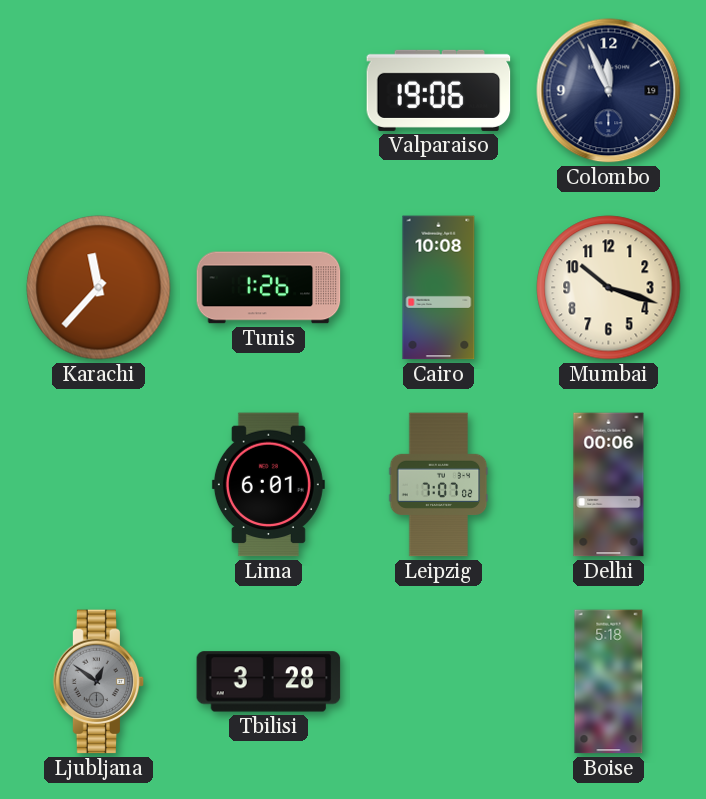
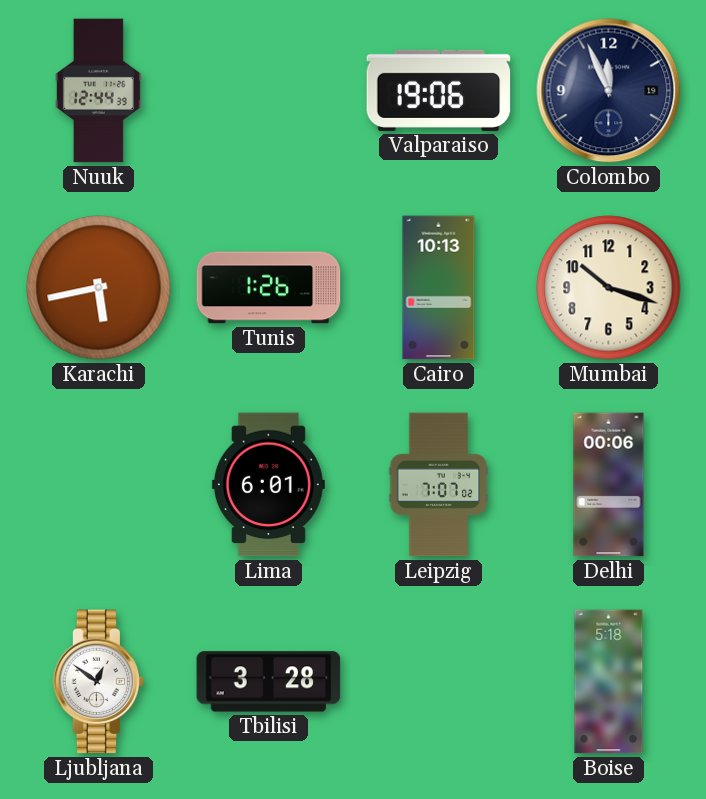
Nuuk: none -> 12:44 (98, 91)
Karachi: 11:37 -> 5:43 (99, 288)
Cairo: 10:08 -> 10:13 (439, 288)
Ljubljana dial: grey -> white (99, 682)
